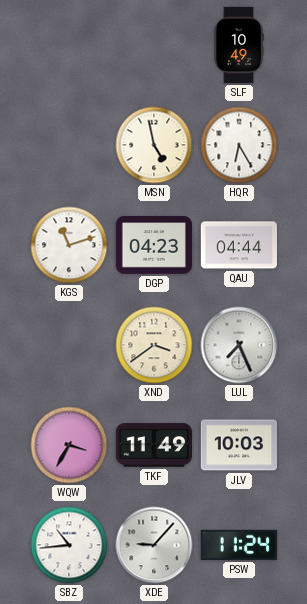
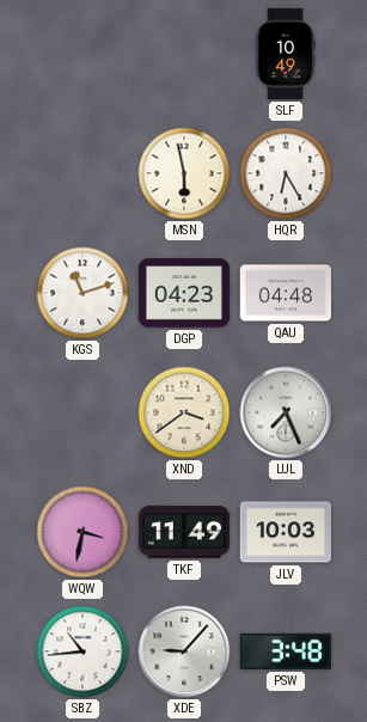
MSN: 4:58 -> 5:58 (184, 173)
QAU: 04:44 -> 04:48 (285, 293)
WQW: 3:35 -> 3:32 (82, 532)
PSW: 11:24 -> 3:48 (286, 651)
